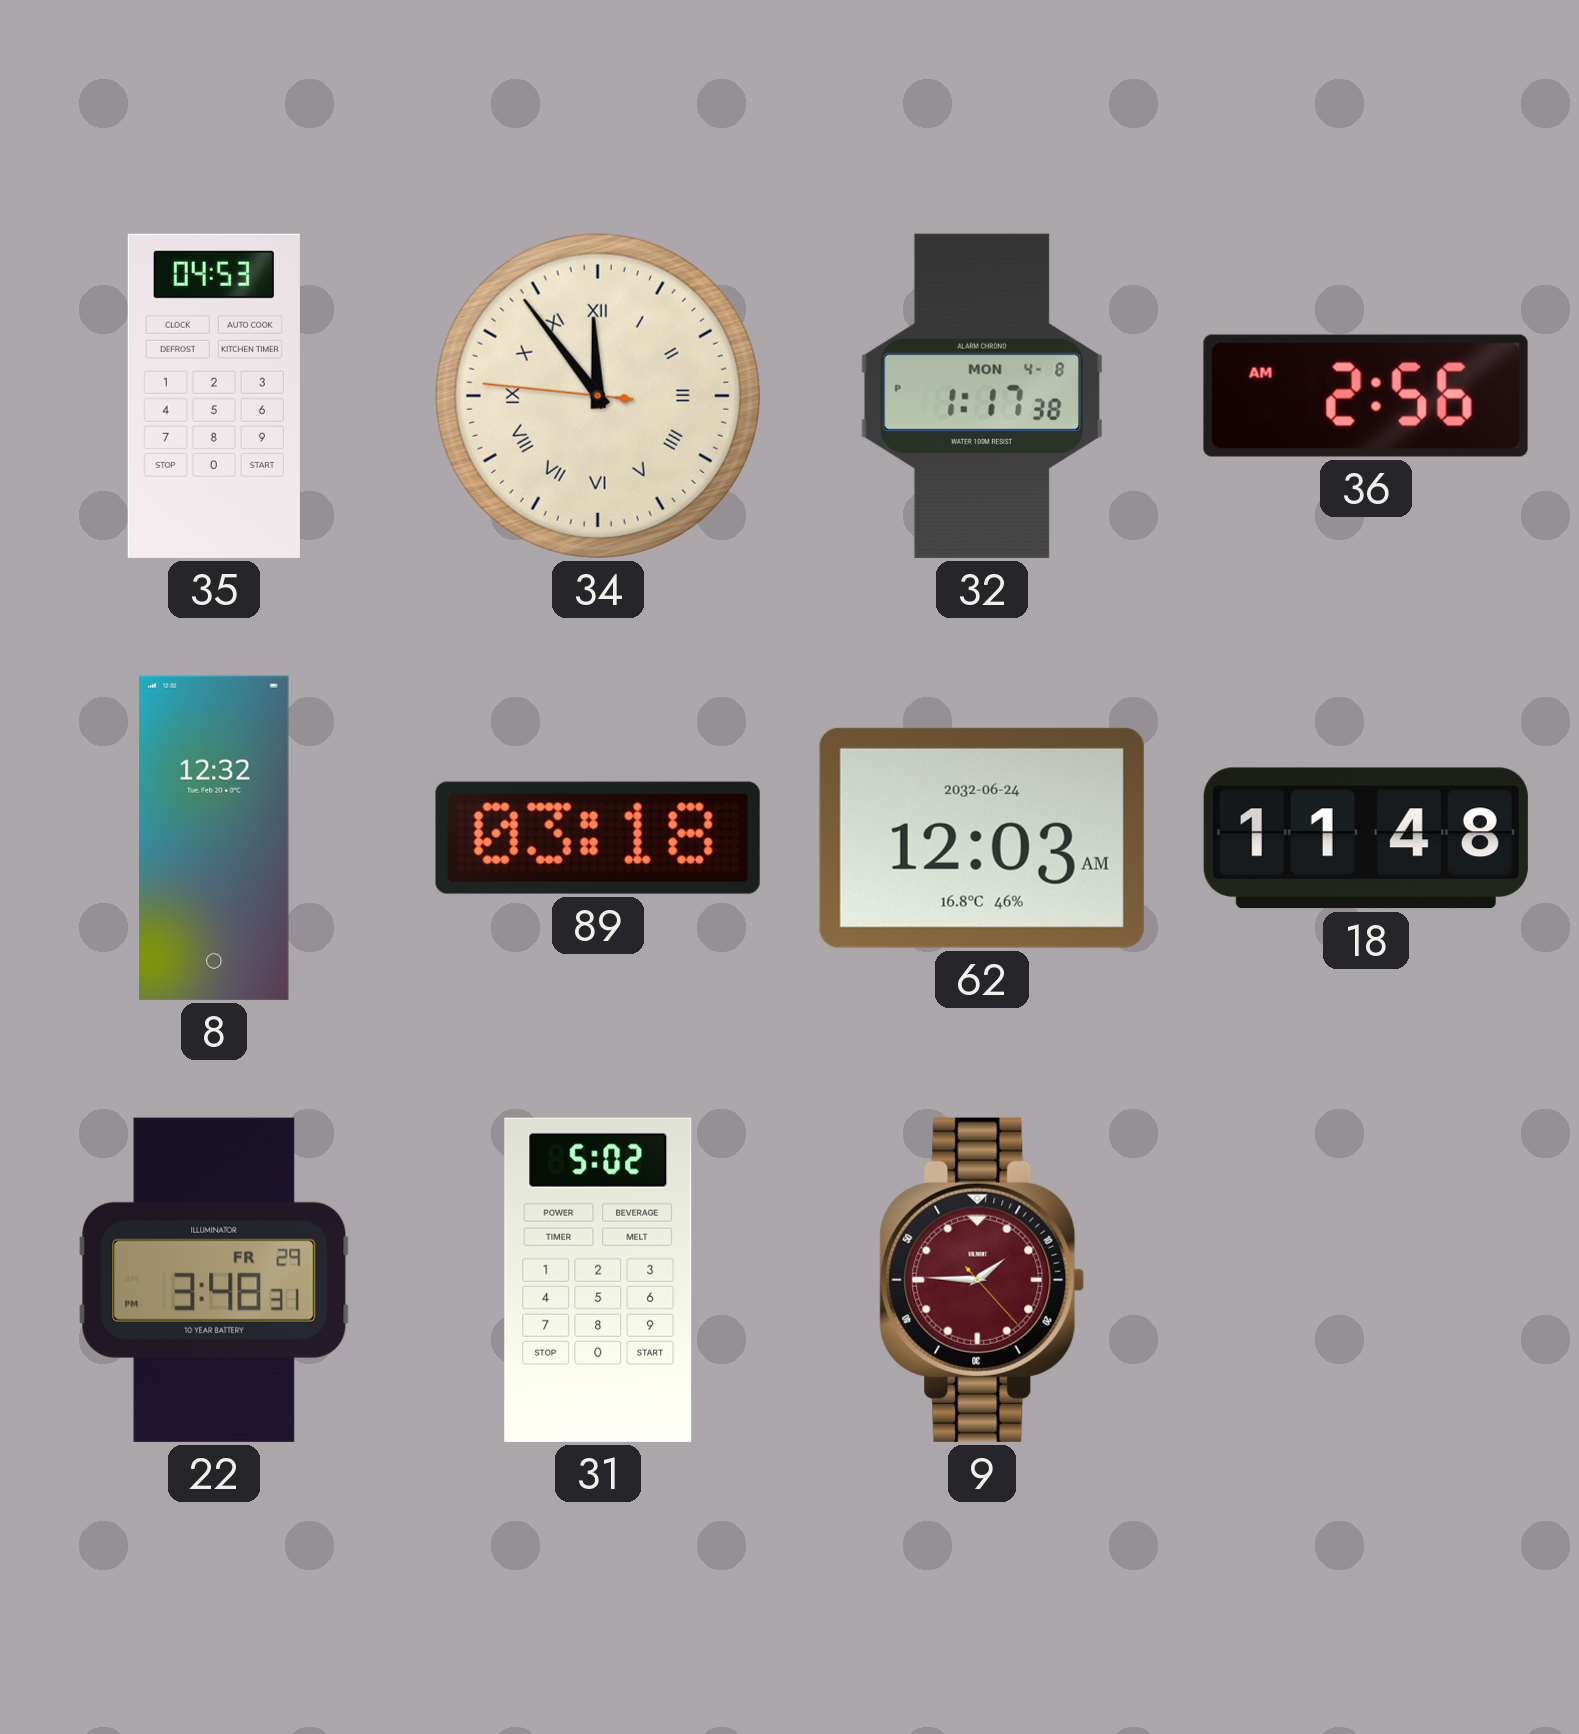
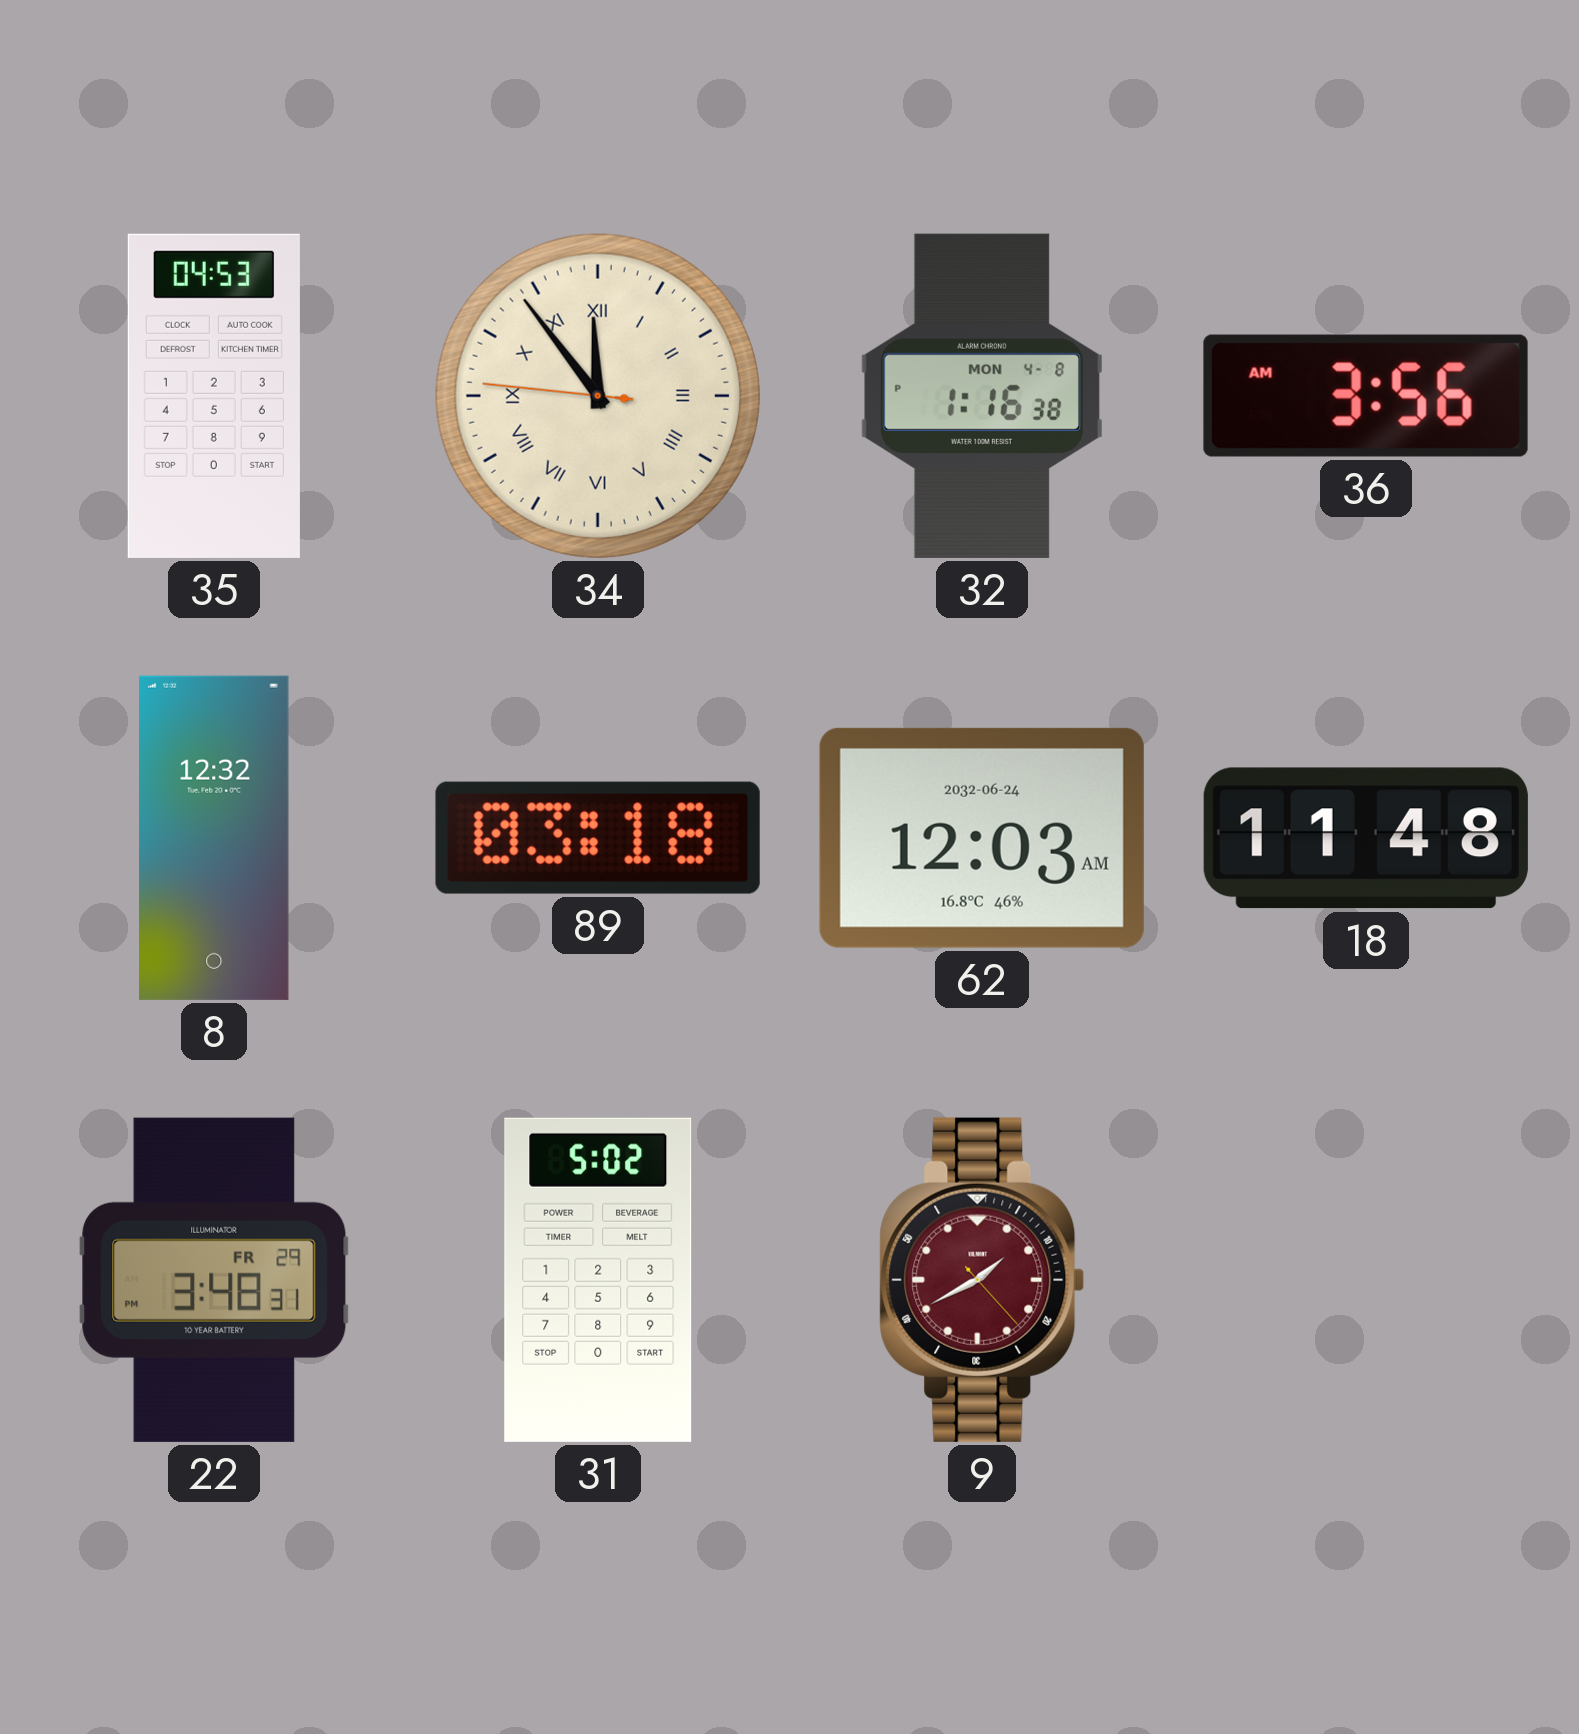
32: 1:17 -> 1:16 (982, 396)
36: 2:56 -> 3:56 (1366, 396)
9: 1:45 -> 1:40 (982, 1280)
